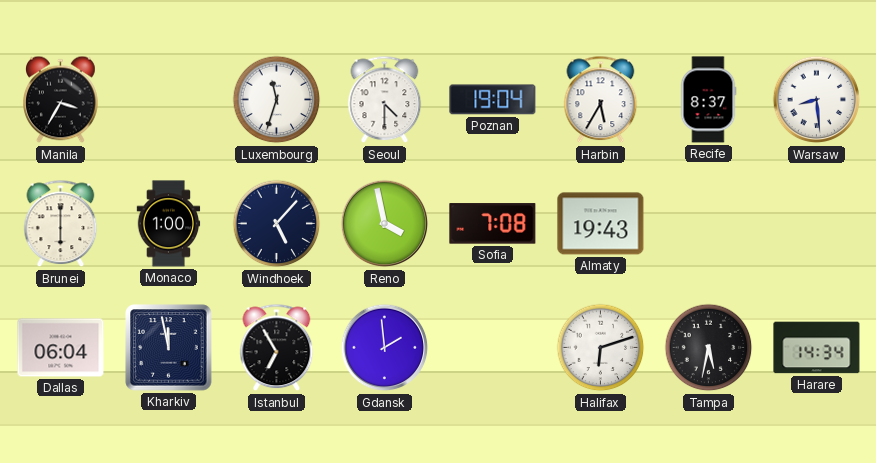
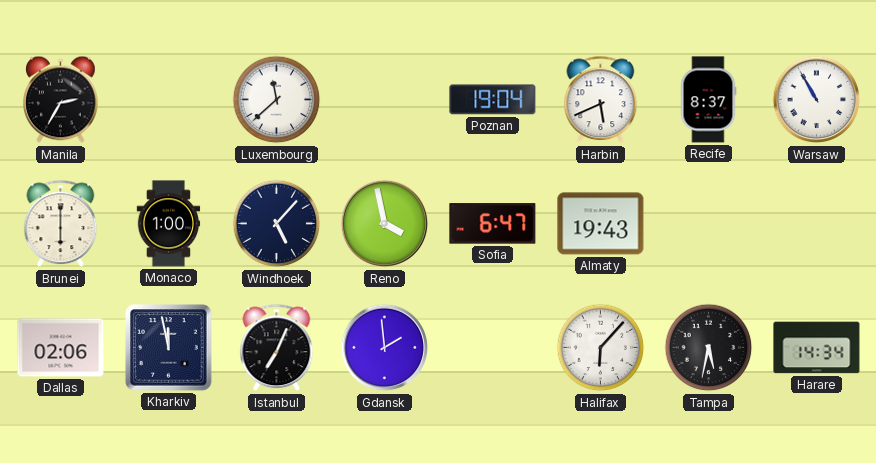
Manila: 3:35 -> 2:35 (61, 100)
Luxembourg: 11:33 -> 11:38 (277, 100)
Seoul: 4:30 -> none (385, 100)
Harbin: 5:35 -> 5:41 (601, 100)
Warsaw: 8:29 -> 10:55 (817, 100)
Sofia: 7:08 -> 6:47 (493, 224)
Dallas: 06:04 -> 02:06 (61, 348)
Istanbul: 6:55 -> 7:04 (277, 348)
Halifax: 6:12 -> 6:07 (601, 348)
